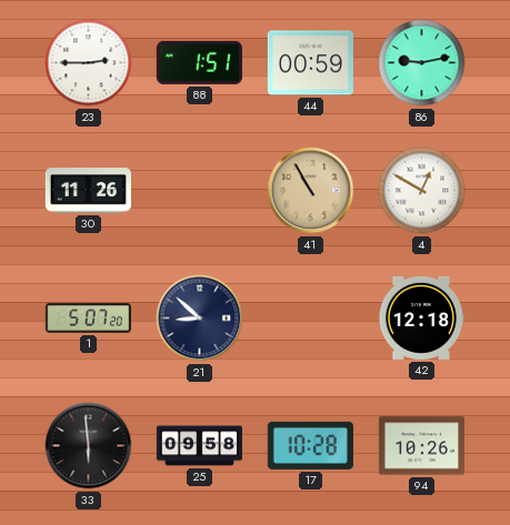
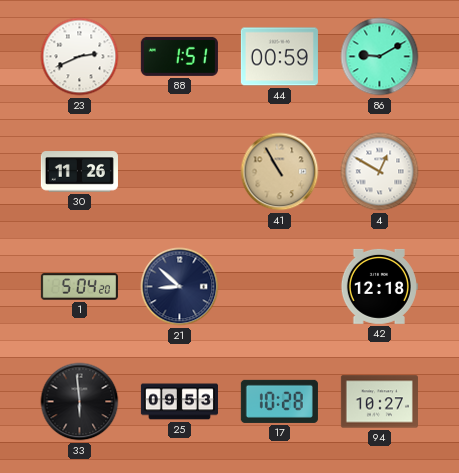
23: 2:45 -> 2:41 (80, 57)
86: 9:13 -> 9:10 (380, 57)
1: 5:07 -> 5:04 (79, 287)
25: 09:58 -> 09:53 (179, 402)
94: 10:26 -> 10:27 (379, 402)
